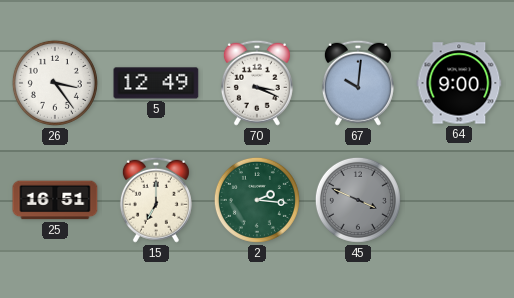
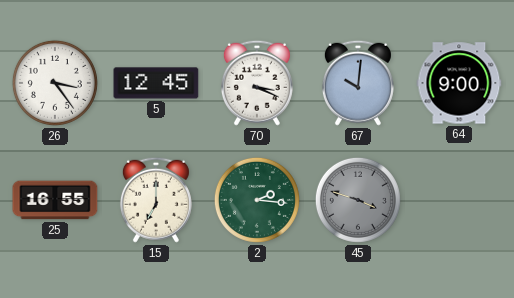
5: 12:49 -> 12:45 (156, 83)
25: 16:51 -> 16:55 (55, 200)
45: 3:49 -> 3:48 (358, 200)
